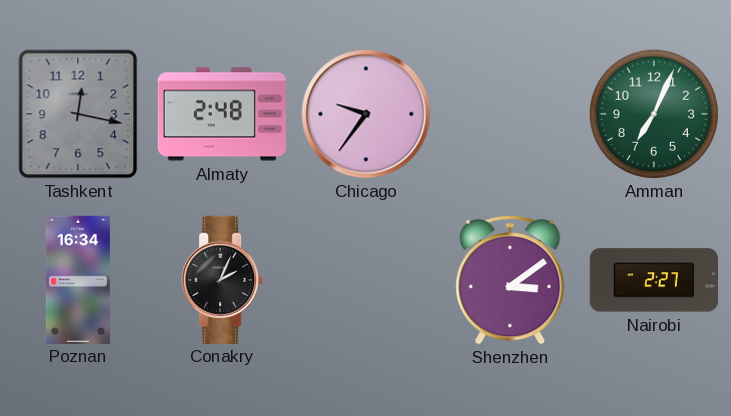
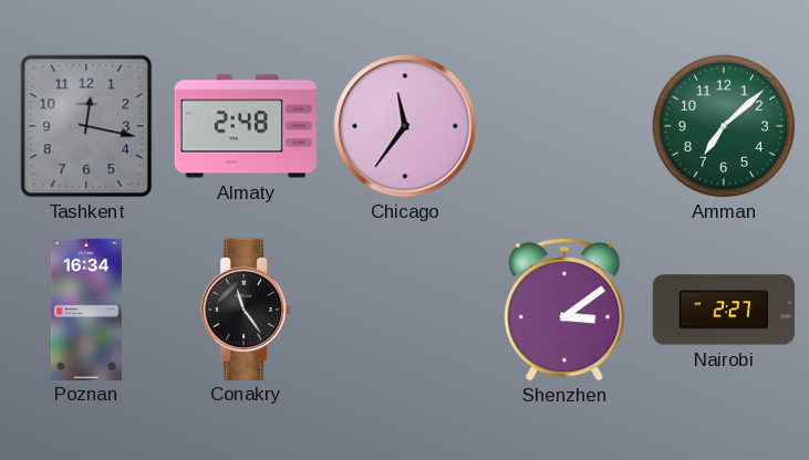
Chicago: 9:36 -> 11:36 (405, 126)
Amman: 7:04 -> 7:08 (724, 126)
Conakry: 2:04 -> 11:24 (246, 309)
